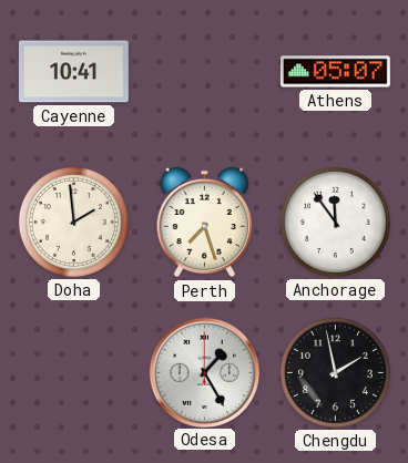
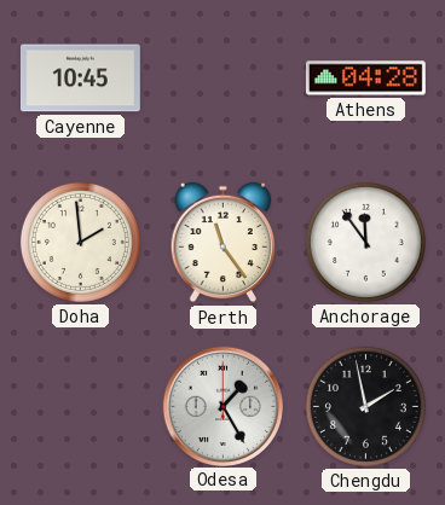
Cayenne: 10:41 -> 10:45 (80, 79)
Athens: 05:07 -> 04:28 (365, 79)
Perth: 7:27 -> 11:24 (224, 243)
